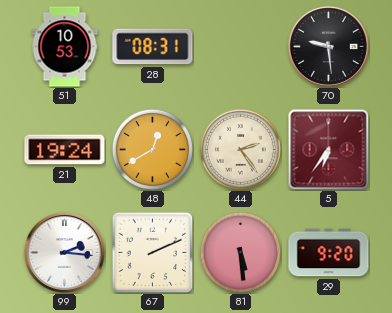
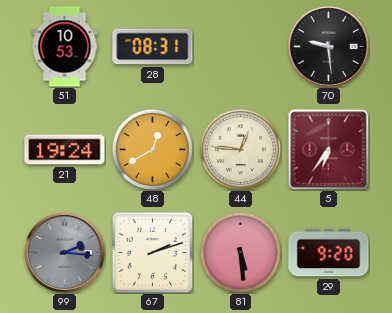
44: 2:24 -> 12:46 (240, 149)
99 dial: white -> grey (64, 252)
67: 2:11 -> 2:12 (152, 252)
